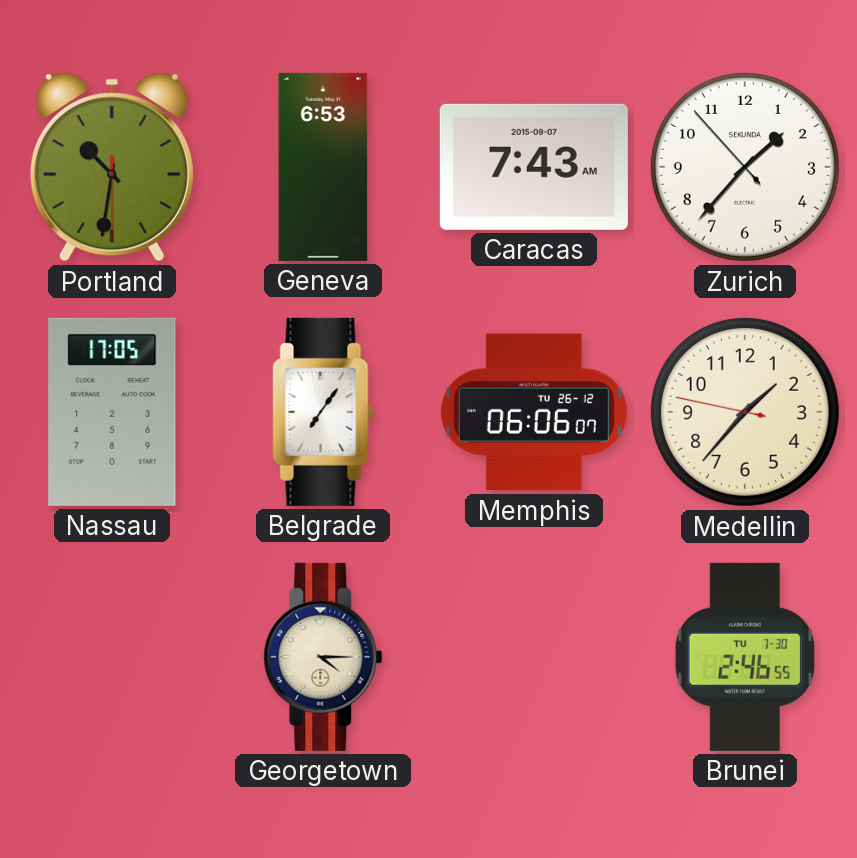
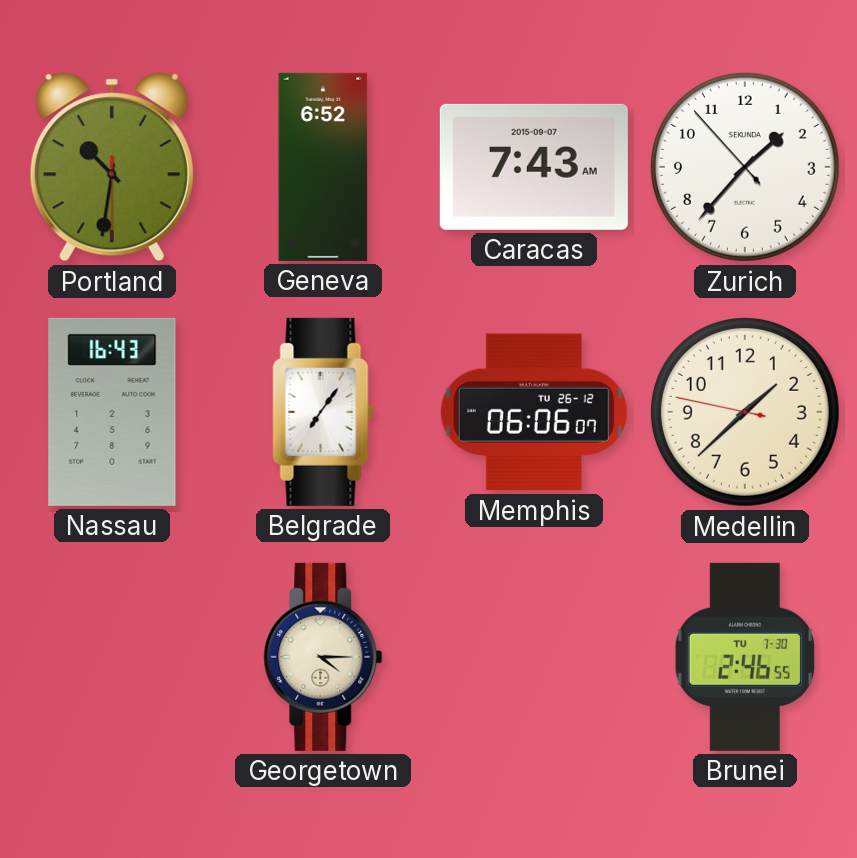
Geneva: 6:53 -> 6:52 (323, 167)
Nassau: 17:05 -> 16:43 (112, 412)
Medellin: 1:36 -> 1:37 (745, 412)
